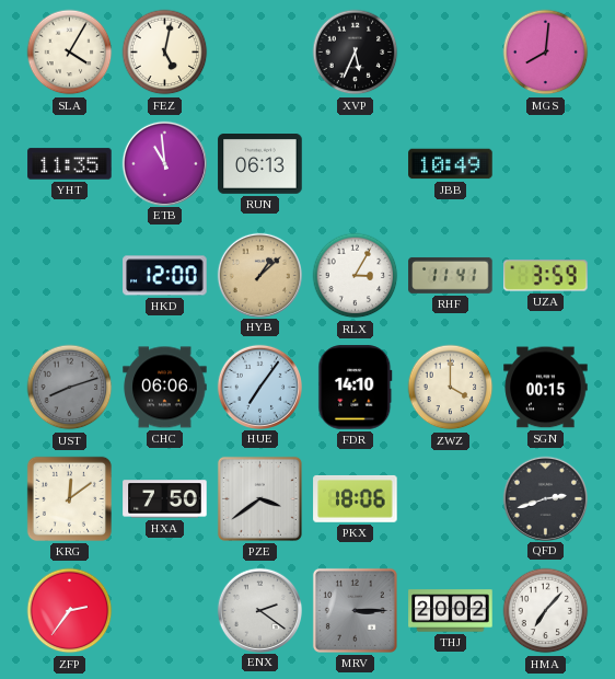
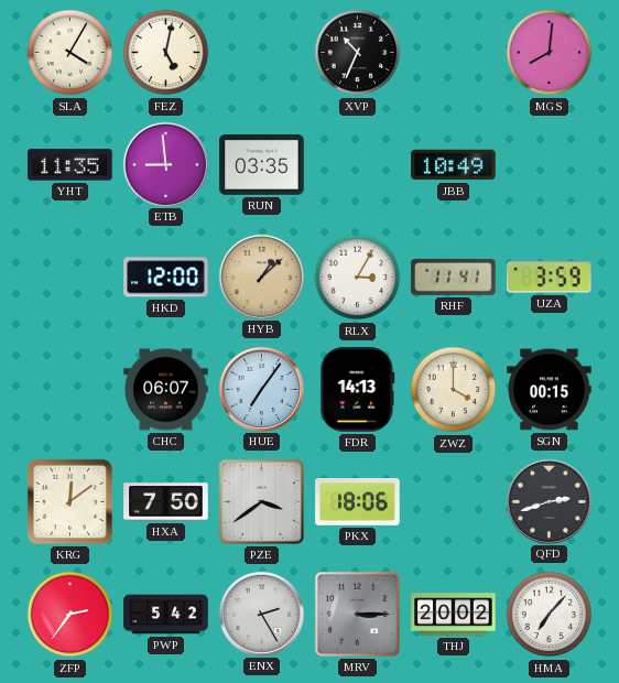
XVP: 5:34 -> 10:34 (358, 53)
ETB: 10:59 -> 8:59 (165, 164)
RUN: 06:13 -> 03:35 (262, 165)
UST: 8:12 -> none (70, 388)
CHC: 06:06 -> 06:07 (166, 390)
FDR: 14:10 -> 14:13 (358, 390)
PWP: none -> 5:42 (166, 615)
ENX: 2:21 -> 2:25 (261, 614)
